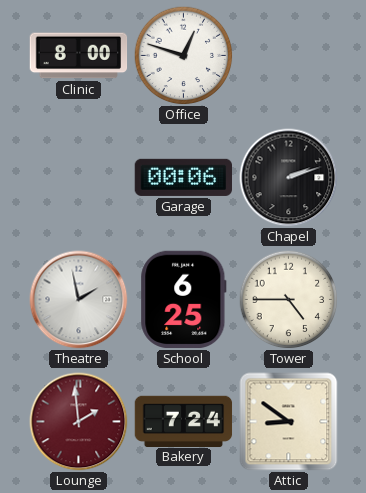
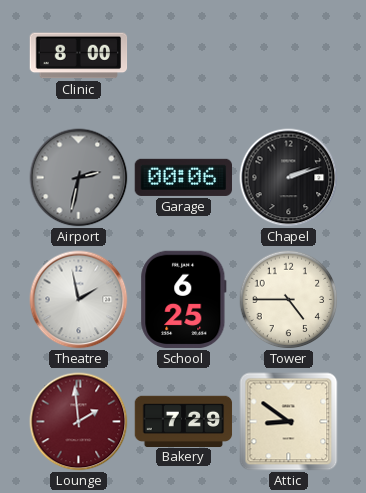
Office: 12:48 -> none (184, 56)
Airport: none -> 2:32 (79, 178)
Bakery: 7:24 -> 7:29 (184, 421)
